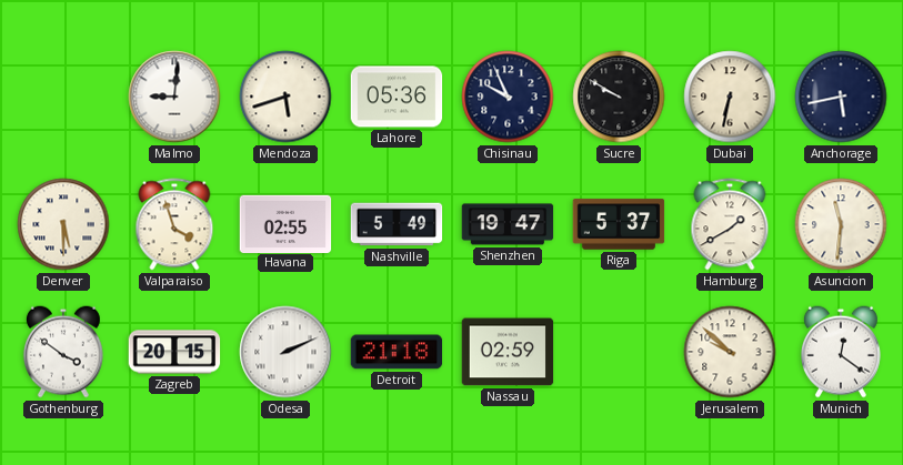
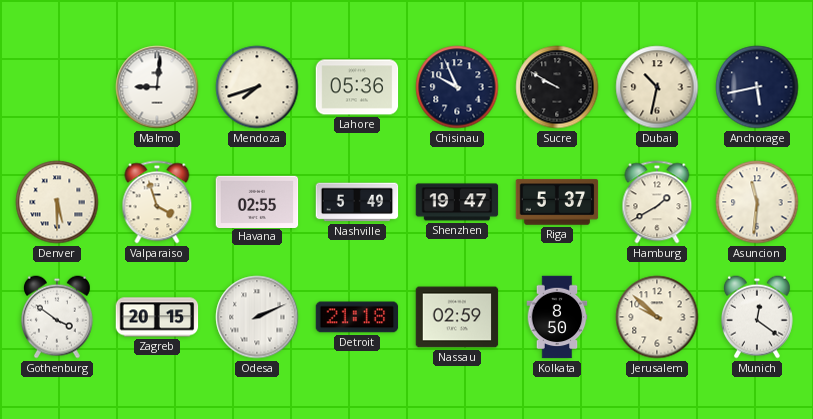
Mendoza: 5:42 -> 7:42 (257, 87)
Dubai: 6:32 -> 10:32 (657, 87)
Kolkata: none -> 8:50 (557, 317)
